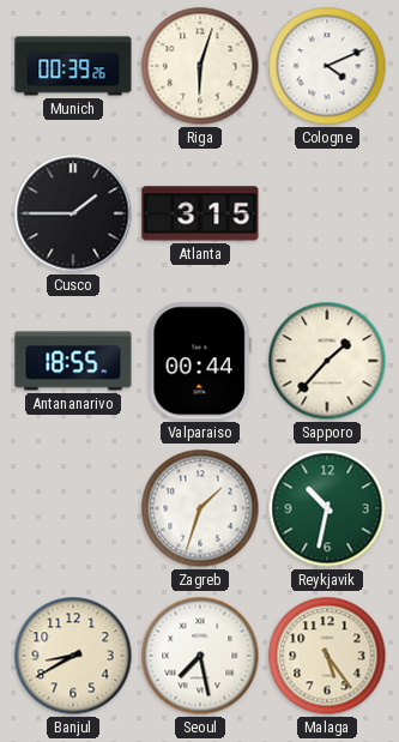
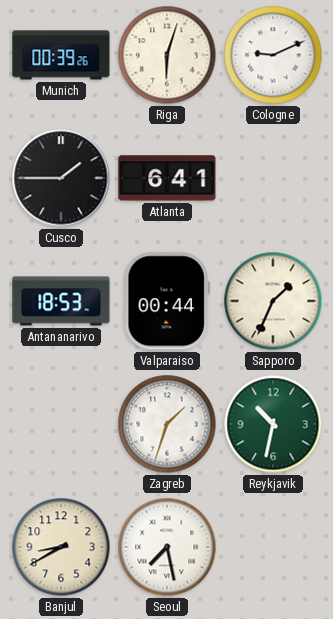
Cologne: 4:11 -> 9:11 (273, 55)
Atlanta: 3:15 -> 6:41 (167, 178)
Antananarivo: 18:55 -> 18:53 (61, 301)
Sapporo: 1:37 -> 1:34 (273, 301)
Malaga: 5:24 -> none (327, 656)
